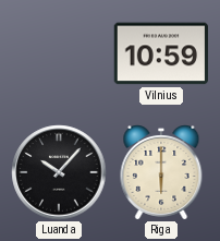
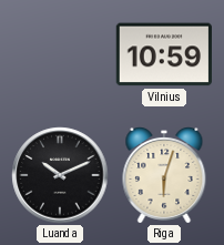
Luanda: 10:07 -> 10:11 (60, 175)
Riga: 6:00 -> 6:03 (164, 176)
